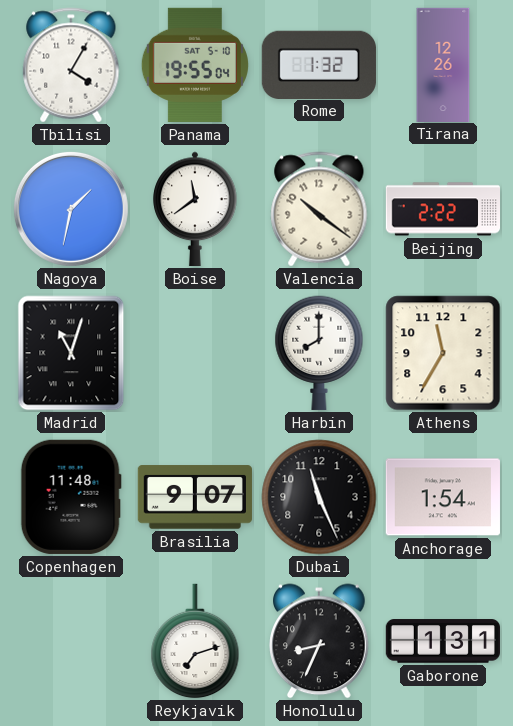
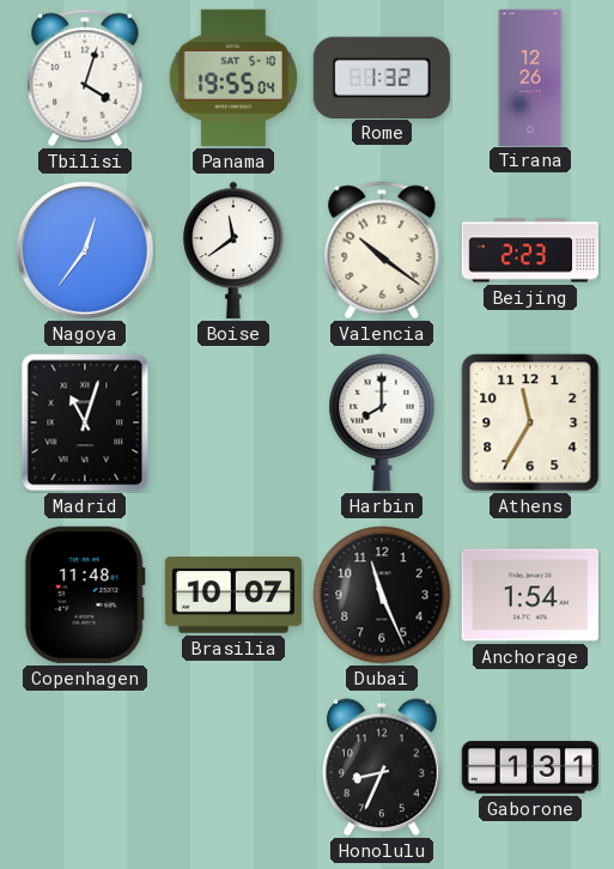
Tbilisi: 4:05 -> 4:03 (85, 78)
Nagoya: 1:32 -> 12:36 (85, 250)
Beijing: 2:22 -> 2:23 (529, 250)
Brasilia: 9:07 -> 10:07 (233, 595)
Reykjavik: 7:12 -> none (195, 641)
